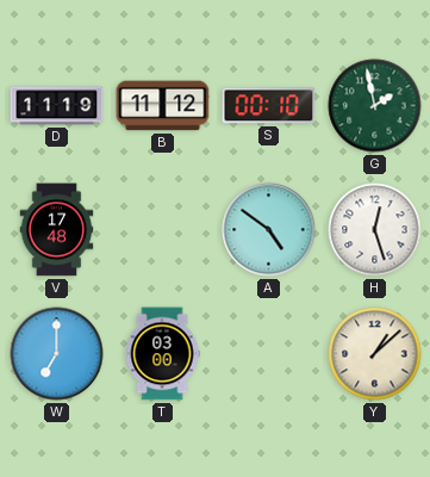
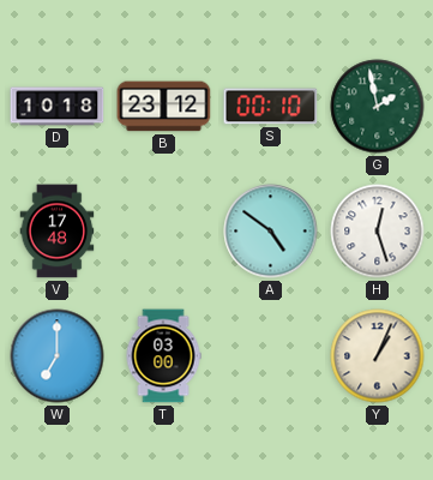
D: 11:19 -> 10:18 (58, 107)
B: 11:12 -> 23:12 (164, 107)
Y: 1:08 -> 1:04 (378, 356)
